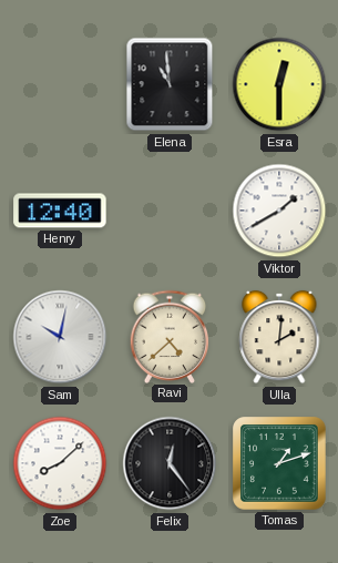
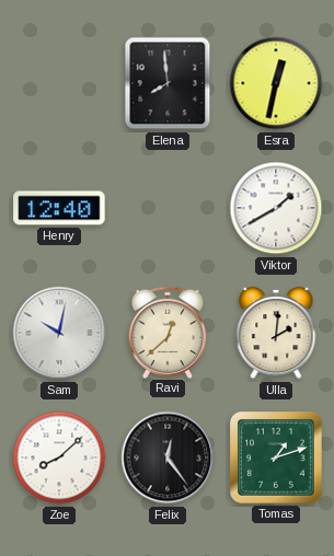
Elena: 10:59 -> 7:59 (168, 83)
Esra: 12:30 -> 12:32 (276, 83)
Ravi: 4:38 -> 12:38 (168, 332)
